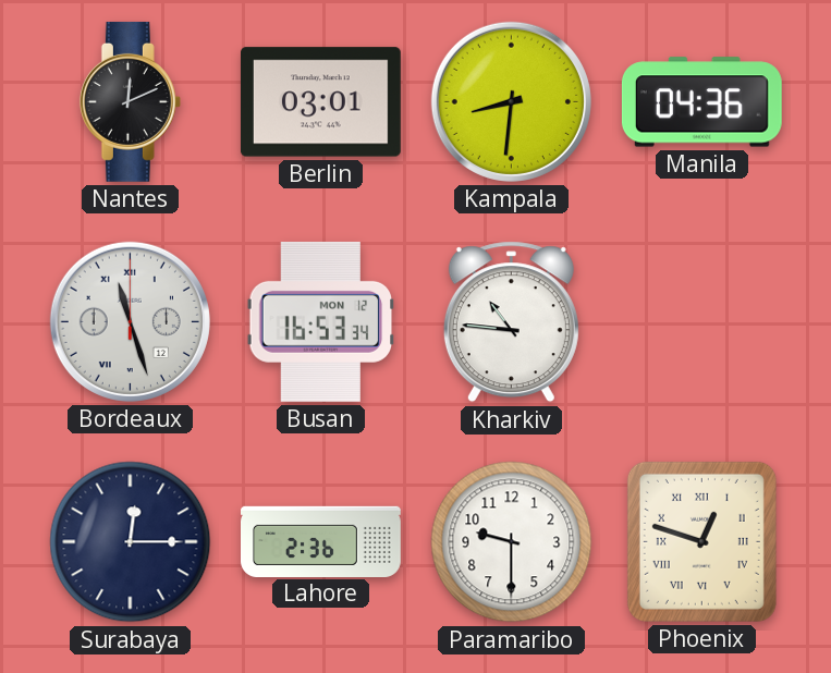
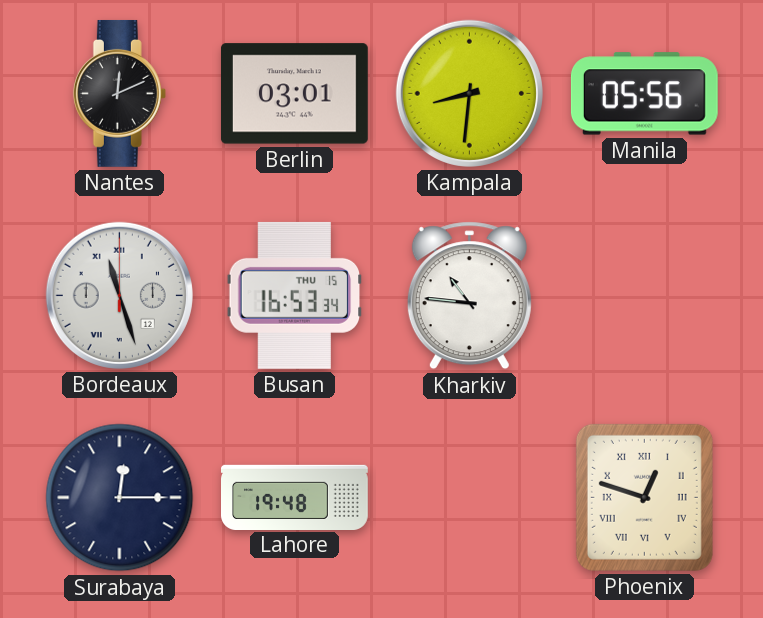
Manila: 04:36 -> 05:56 (644, 94)
Busan date: MON 12 -> THU 15 (295, 295)
Lahore: 2:36 -> 19:48 (295, 497)
Paramaribo: 9:30 -> none (512, 542)
